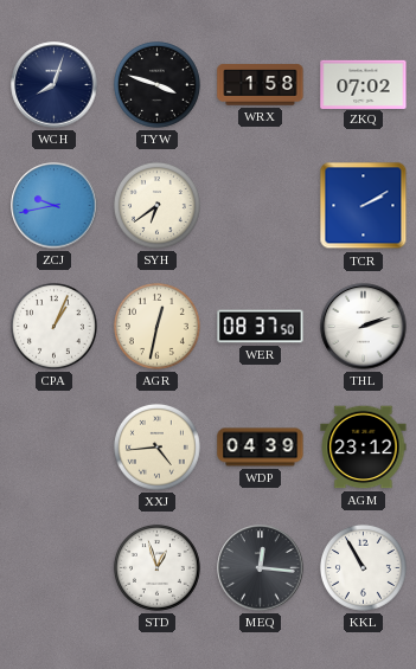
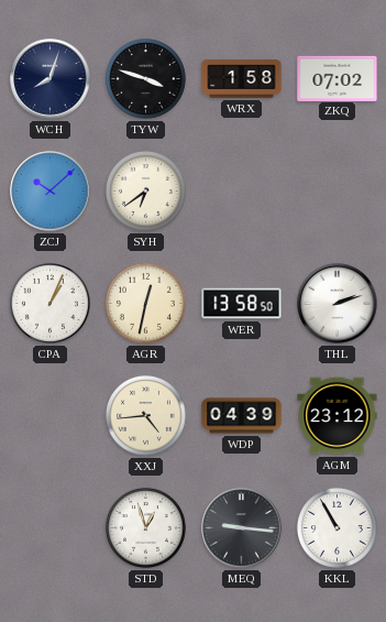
ZCJ: 9:43 -> 10:08 (51, 192)
TCR: 2:10 -> none (364, 206)
WER: 08:37 -> 13:58 (242, 304)
MEQ: 12:16 -> 9:16 (242, 528)
